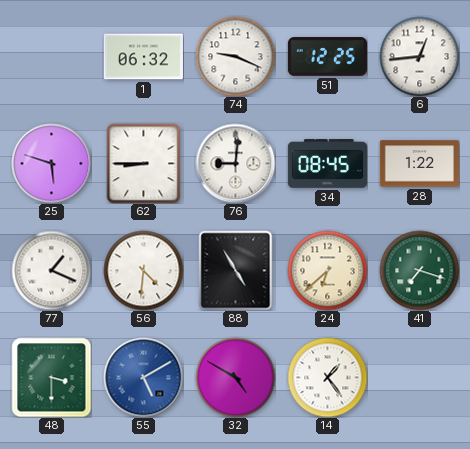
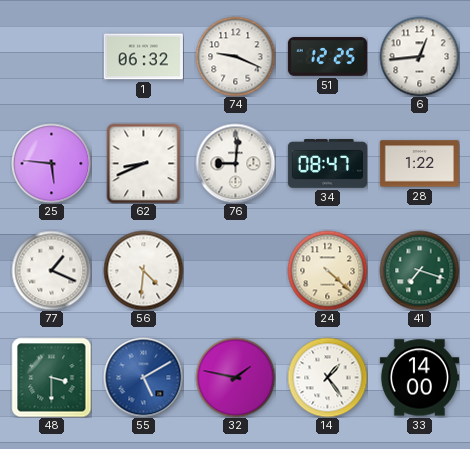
25: 5:48 -> 5:46 (51, 163)
62: 8:45 -> 8:41 (144, 163)
34: 08:45 -> 08:47 (327, 164)
88: 4:55 -> none (236, 270)
24: 6:38 -> 4:22 (327, 270)
32: 4:50 -> 1:47 (235, 377)
33: none -> 14:00 (419, 378)
